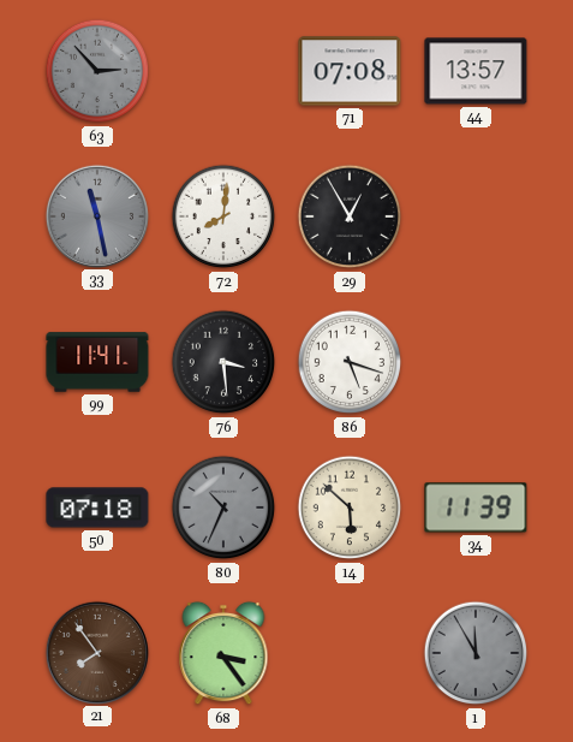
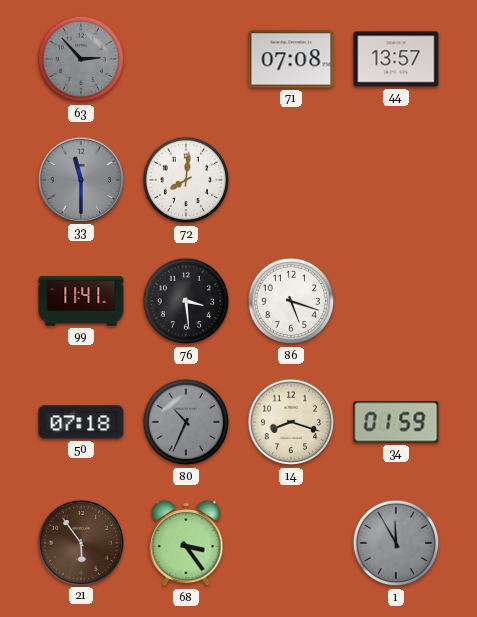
33: 11:28 -> 11:30 (80, 179)
29: 12:55 -> none (350, 216)
14: 5:52 -> 8:18 (291, 422)
34: 11:39 -> 01:59 (396, 422)
21: 7:54 -> 5:54 (80, 542)
